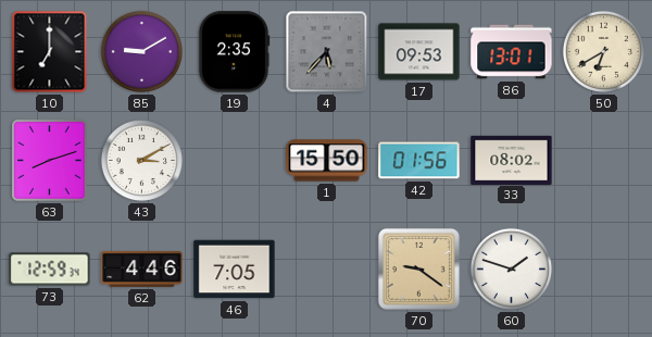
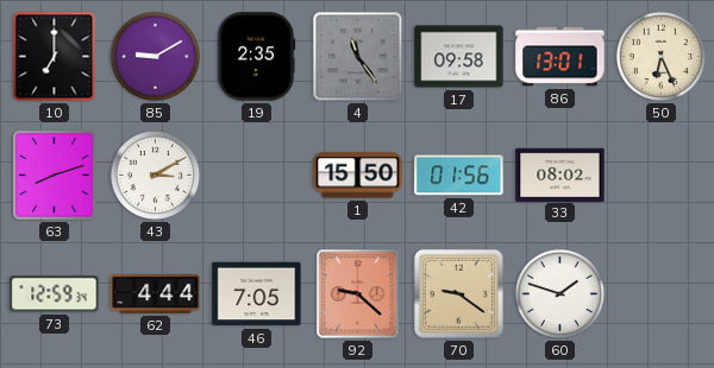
4: 5:37 -> 11:24 (358, 57)
17: 09:53 -> 09:58 (459, 57)
50: 6:40 -> 6:26 (660, 56)
62: 4:46 -> 4:44 (156, 293)
92: none -> 9:22 (358, 294)
